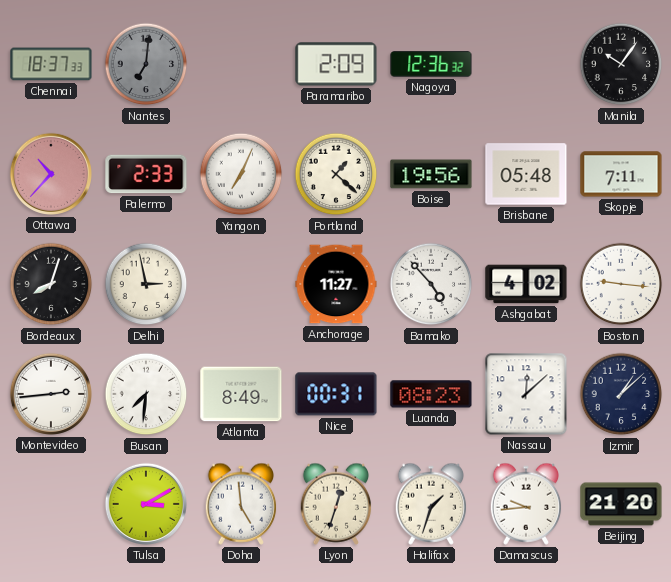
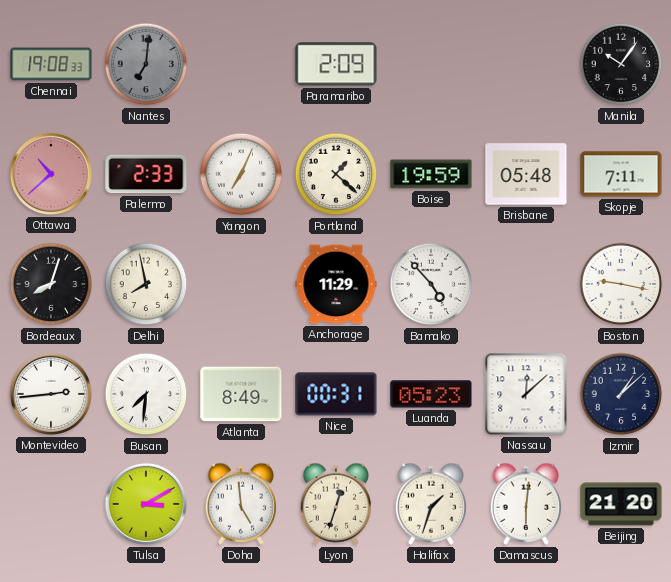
Chennai: 18:37 -> 19:08 (51, 64)
Nagoya: 12:36 -> none (431, 64)
Ottawa: 10:37 -> 10:38 (51, 174)
Boise: 19:56 -> 19:59 (431, 174)
Delhi: 2:58 -> 7:58 (146, 284)
Anchorage: 11:27 -> 11:29 (336, 284)
Ashgabat: 4:02 -> none (526, 284)
Boston: 9:16 -> 9:17 (621, 284)
Luanda: 08:23 -> 05:23 (431, 394)
Damascus: 9:44 -> 6:01 (526, 504)
